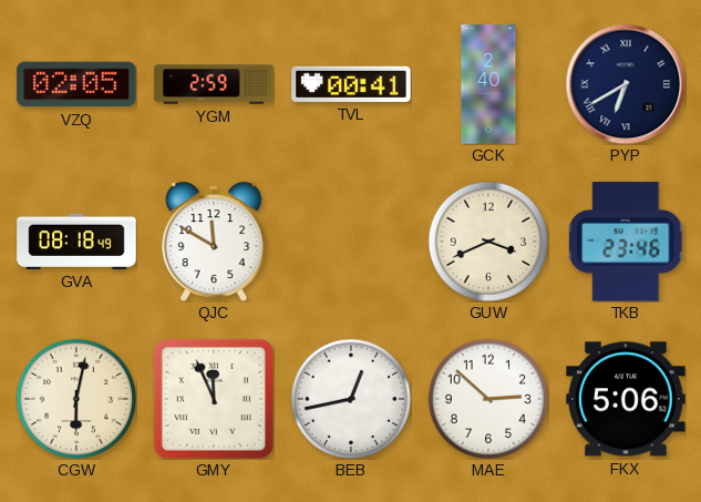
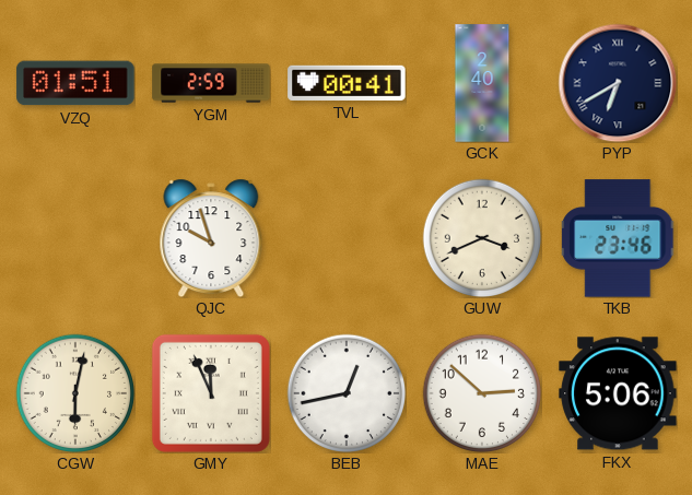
VZQ: 02:05 -> 01:51 (75, 83)
GVA: 08:18 -> none (76, 242)
QJC: 11:50 -> 9:57 (211, 238)
